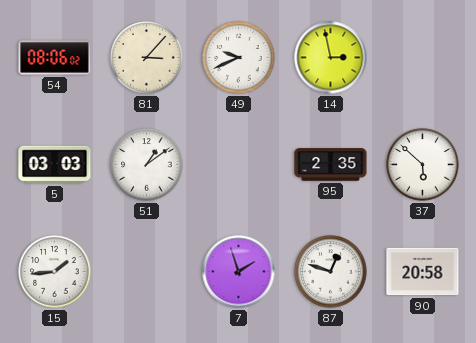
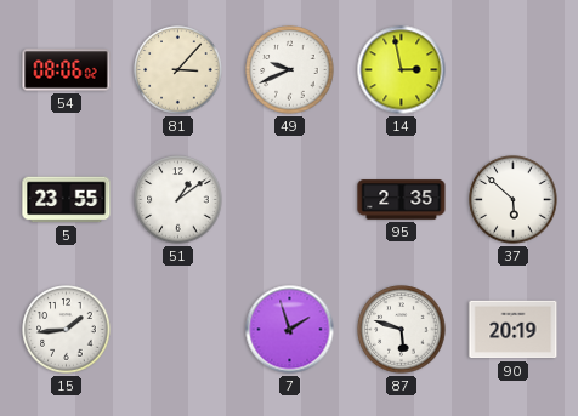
5: 03:03 -> 23:55 (67, 200)
87: 12:48 -> 5:48 (402, 330)
90: 20:58 -> 20:19 (514, 330)
